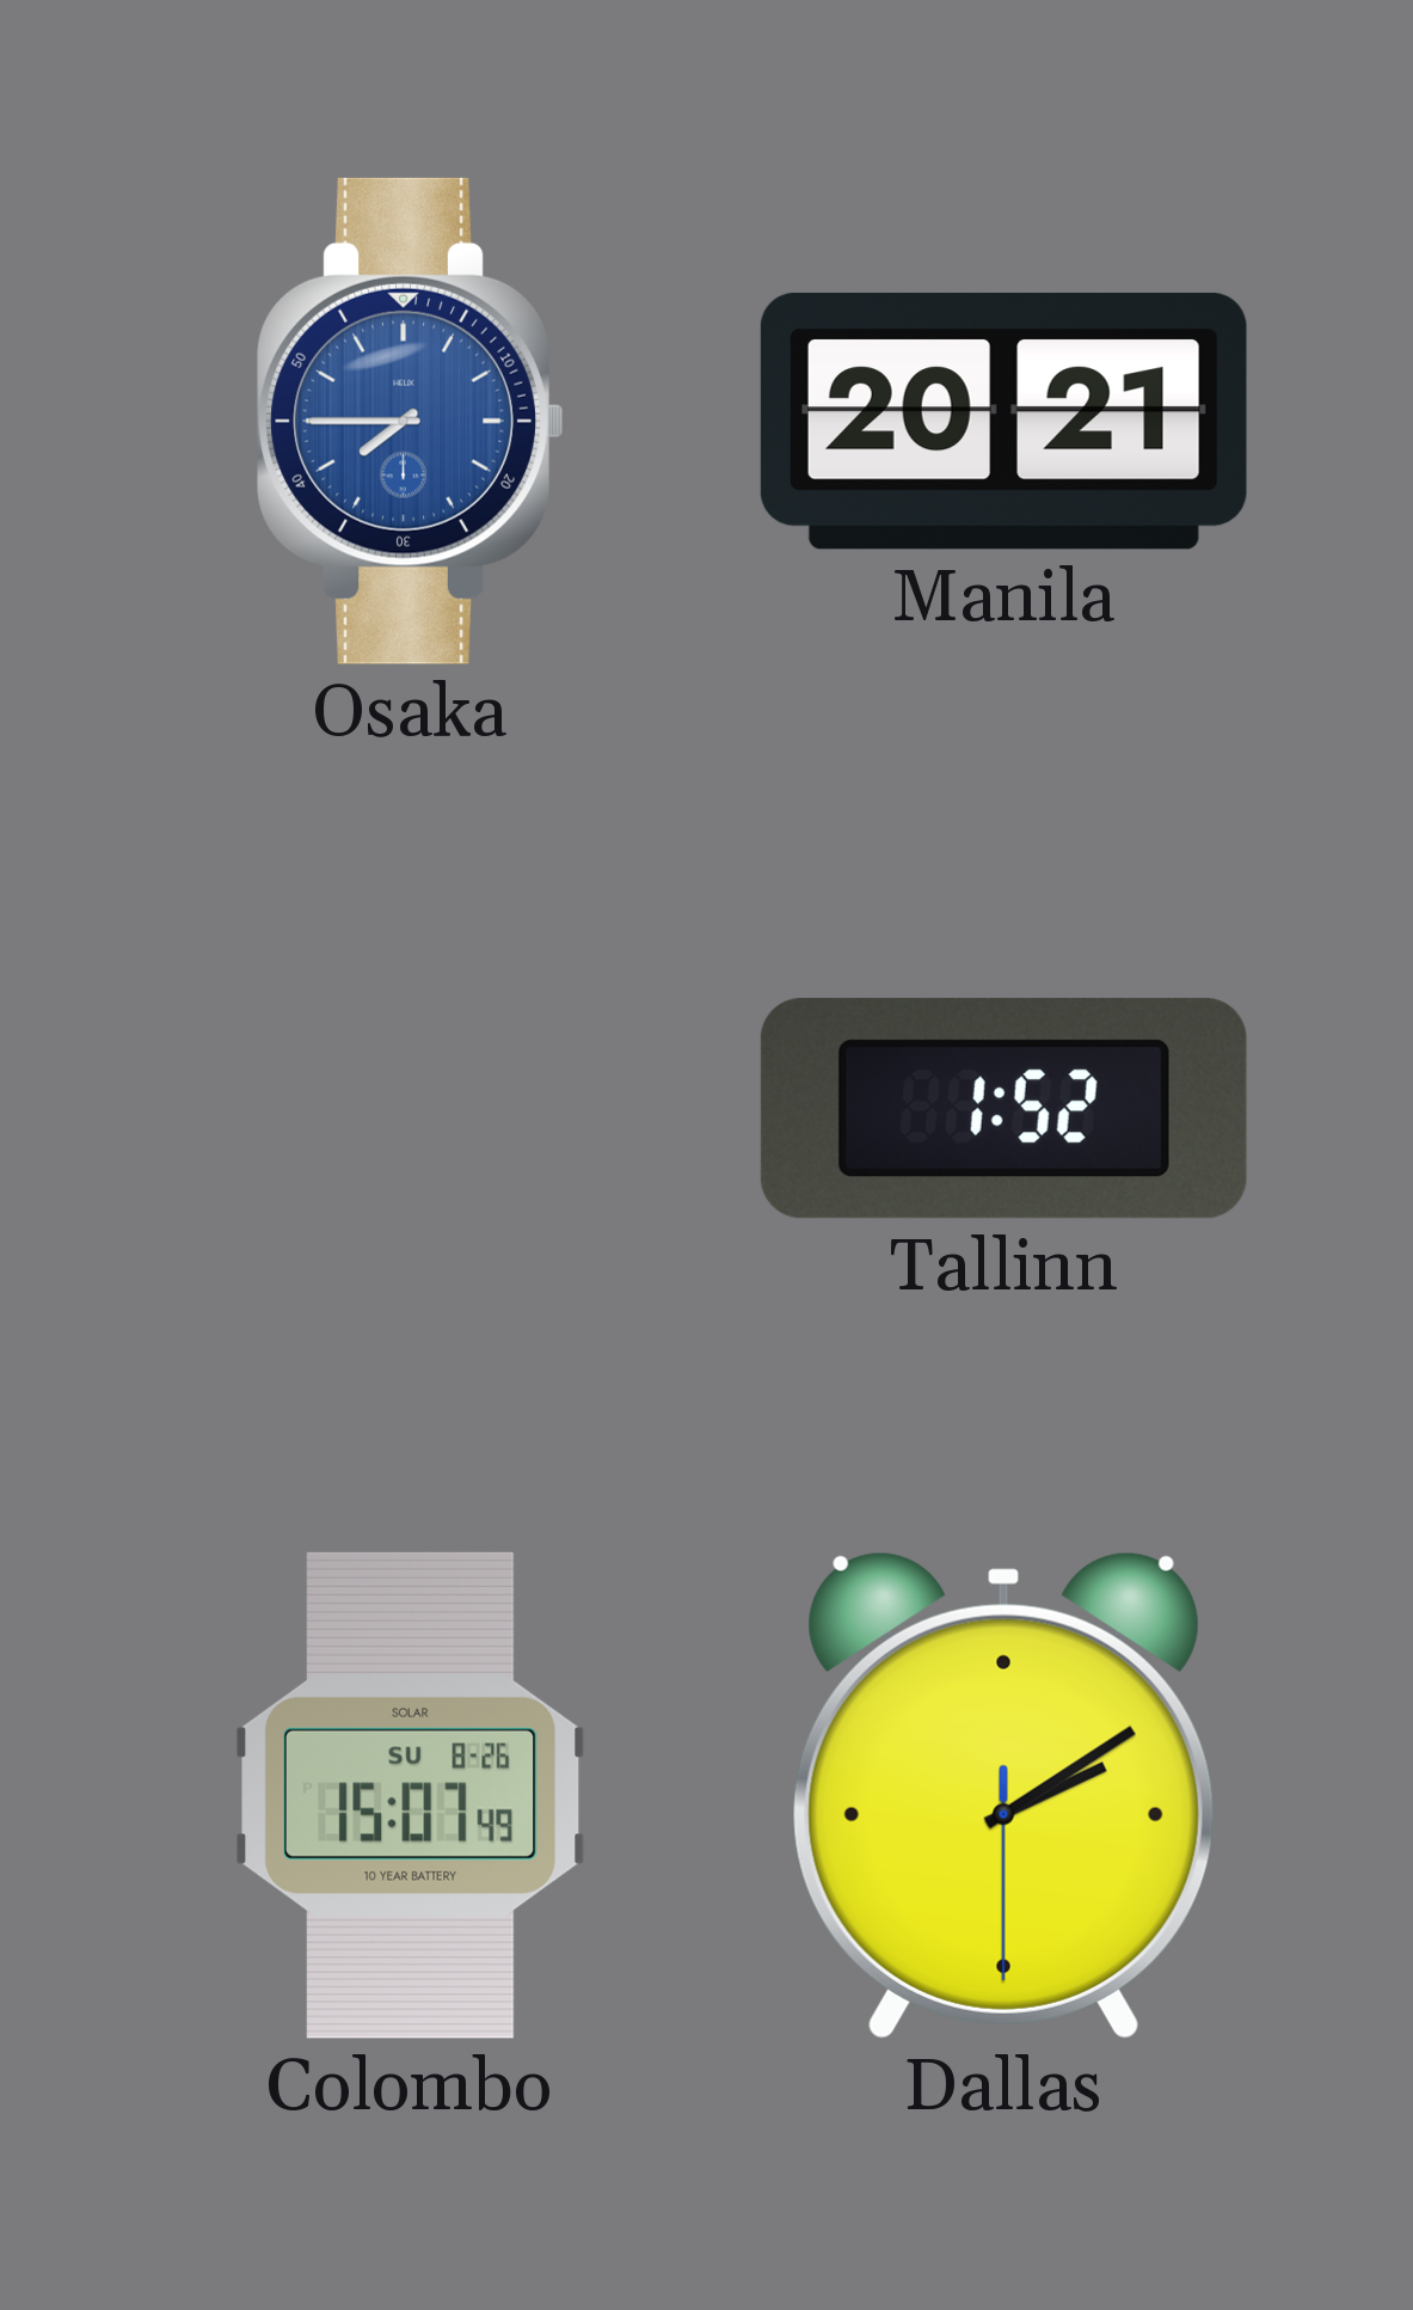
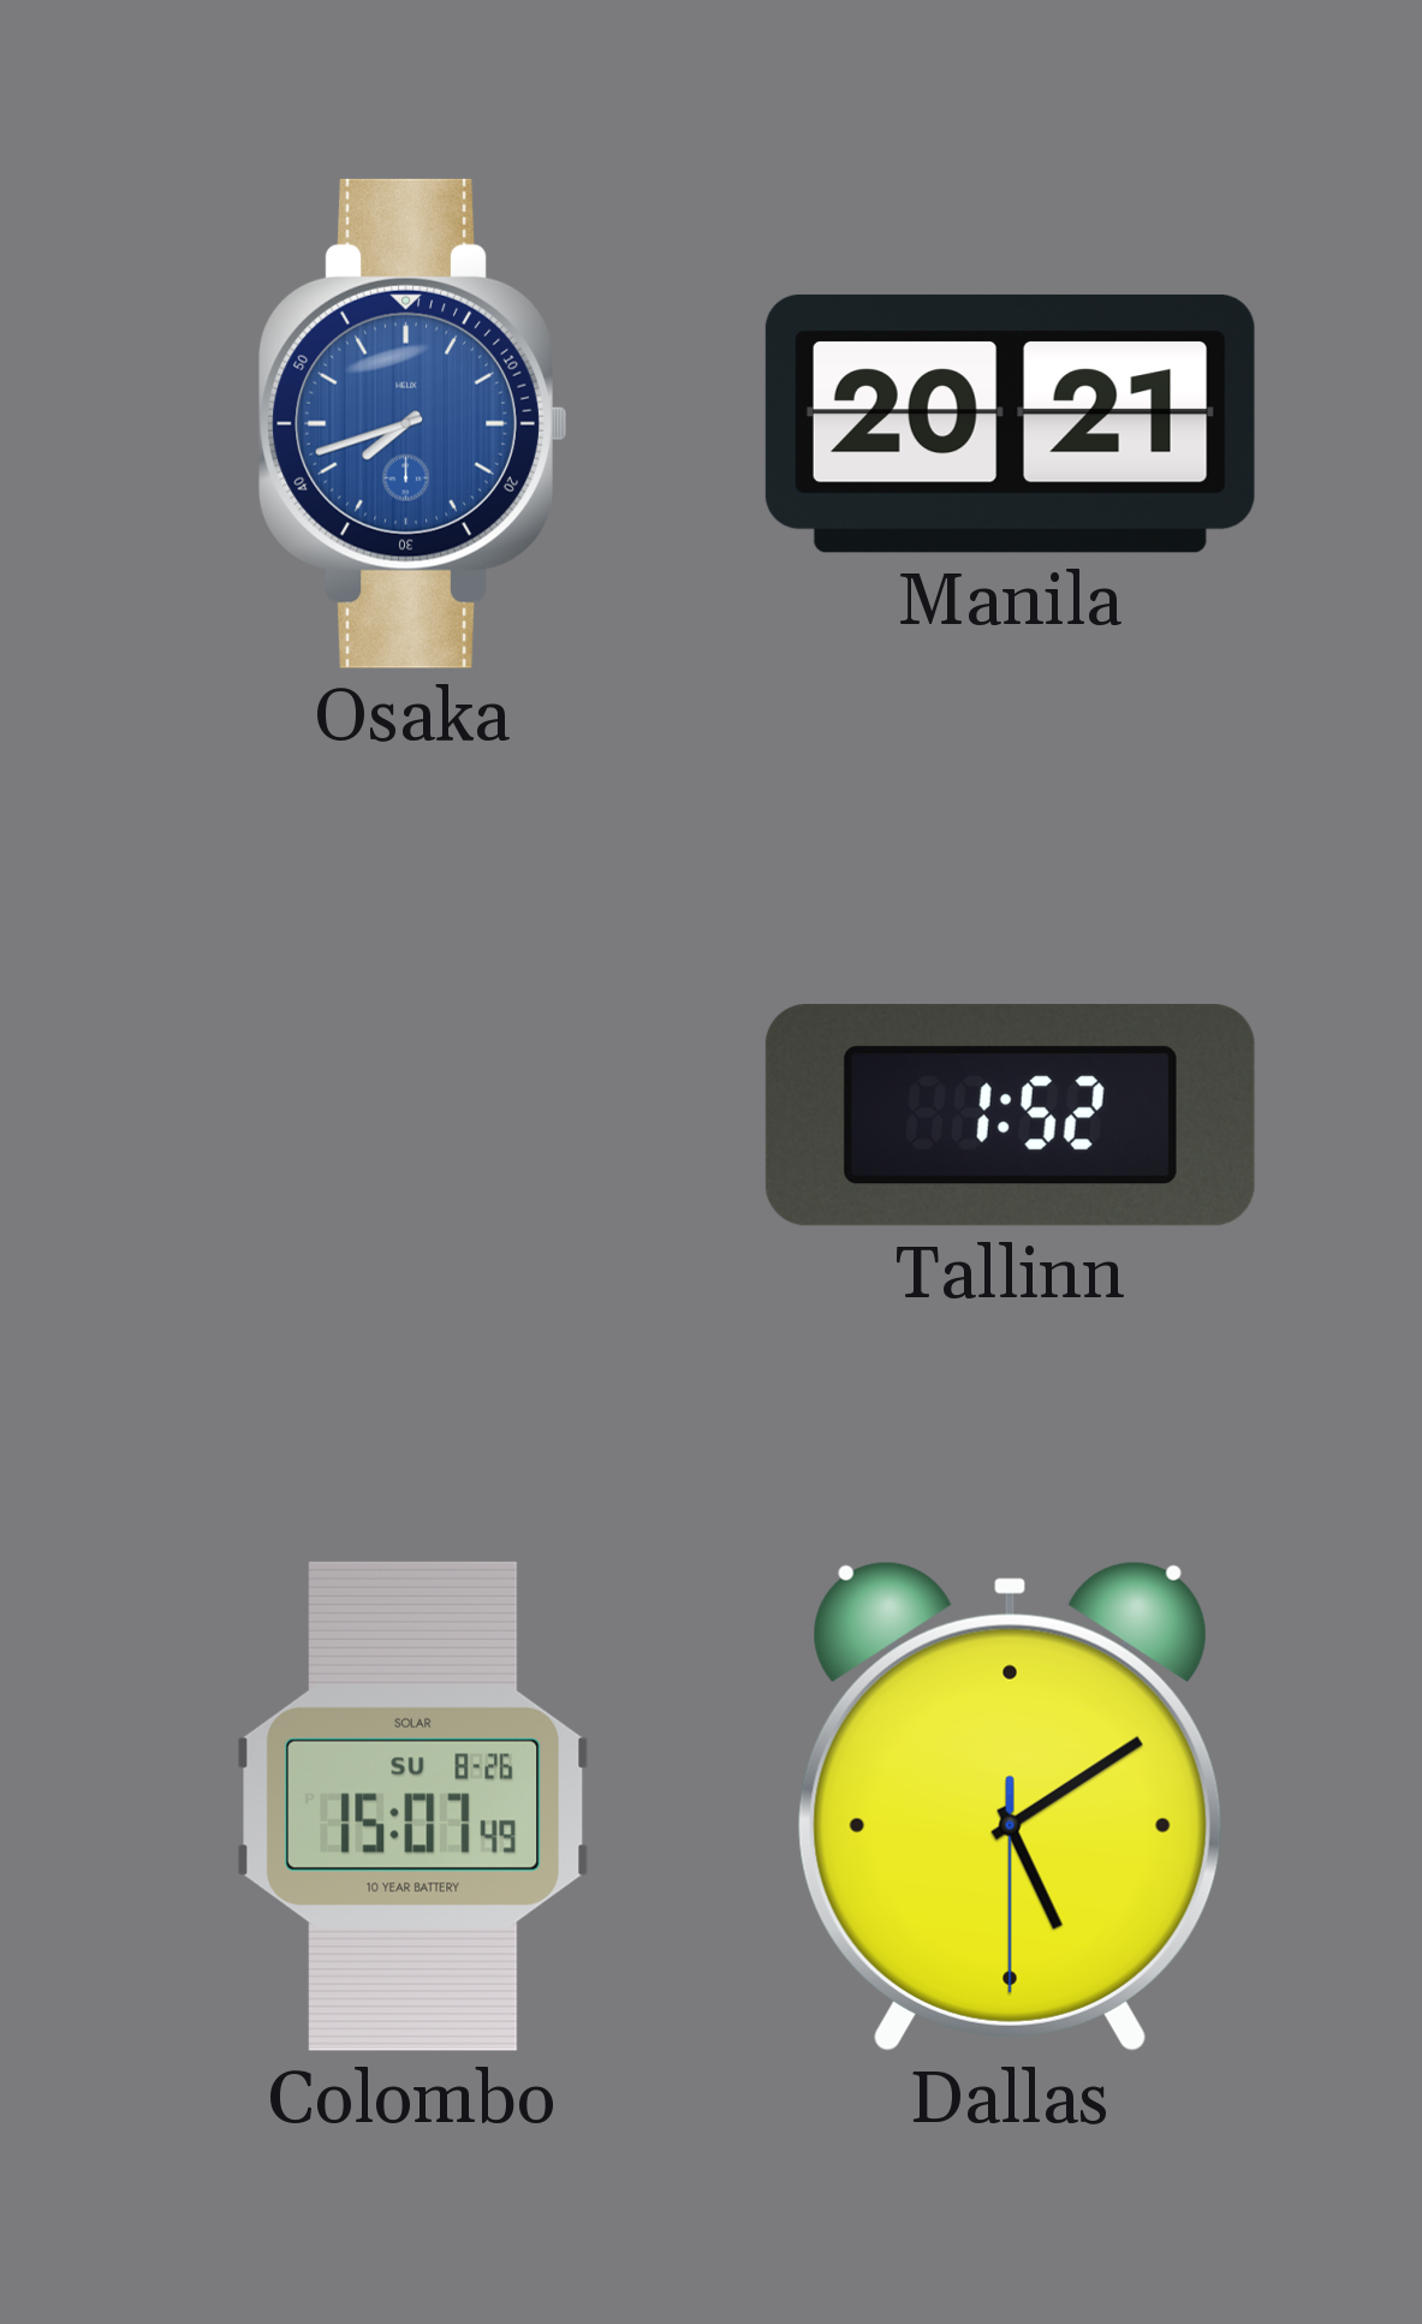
Osaka: 7:45 -> 7:42 (413, 423)
Dallas: 2:09 -> 5:09 (1010, 1806)
